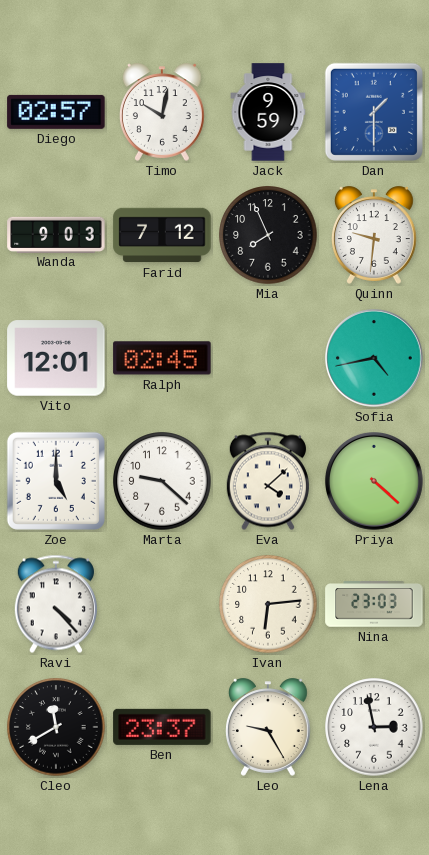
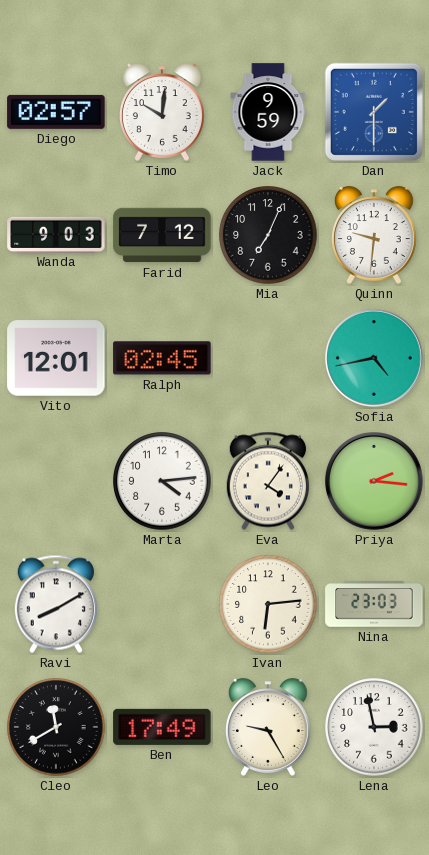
Timo: 10:02 -> 10:01 (162, 112)
Mia: 7:56 -> 7:04 (268, 235)
Zoe: 5:00 -> none (56, 481)
Marta: 9:22 -> 4:14 (162, 481)
Eva: 4:08 -> 4:06 (268, 481)
Priya: 4:22 -> 2:16 (374, 482)
Ravi: 4:23 -> 8:10 (56, 604)
Ben: 23:37 -> 17:49 (162, 727)
